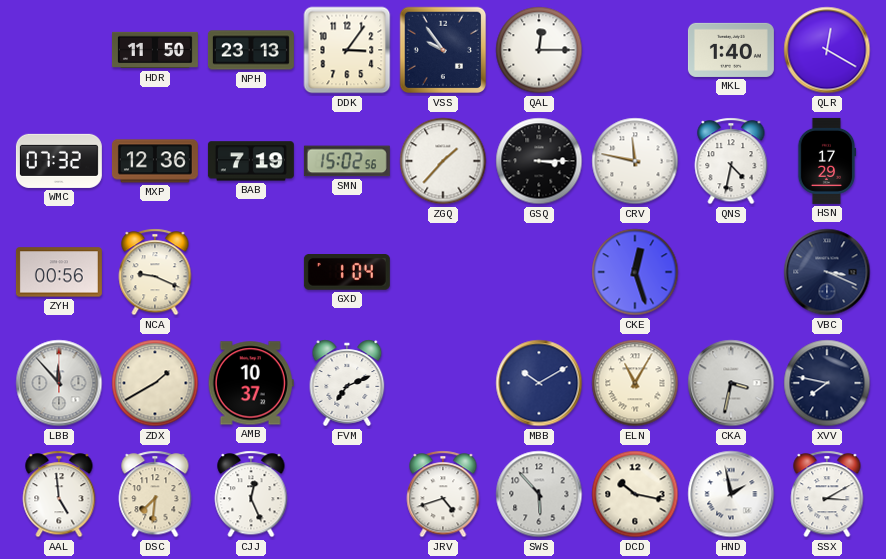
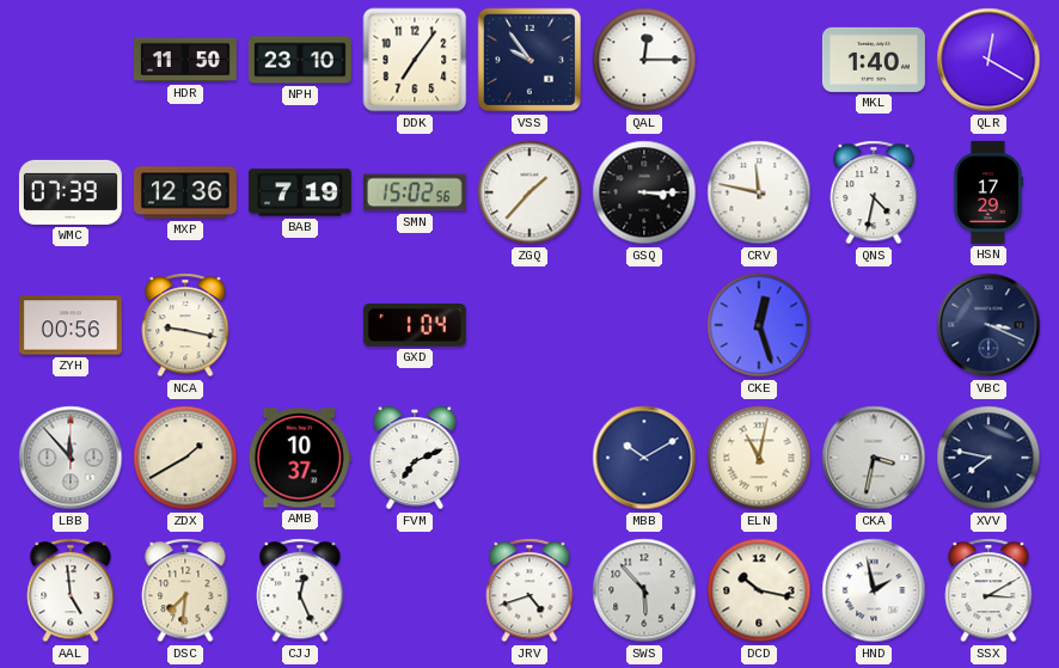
NPH: 23:13 -> 23:10 (300, 60)
DDK: 3:06 -> 7:06 (415, 60)
WMC: 07:32 -> 07:39 (71, 192)
NCA: 9:19 -> 9:17 (185, 325)
ELN: 11:05 -> 11:02 (759, 458)
